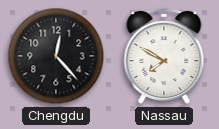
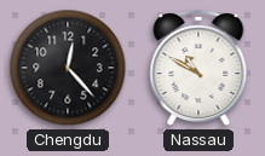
Nassau: 7:50 -> 10:50 (198, 68)
